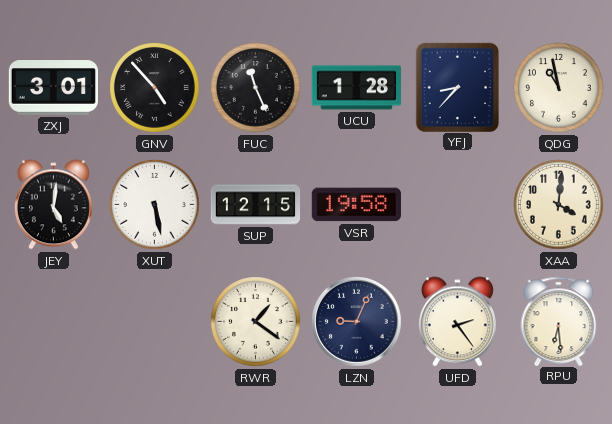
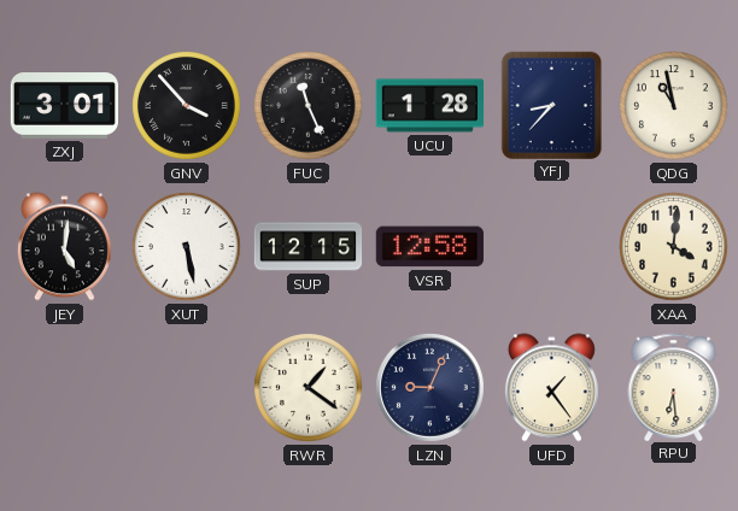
GNV: 4:53 -> 3:53 (187, 106)
VSR: 19:58 -> 12:58 (429, 247)
UFD: 2:24 -> 1:24 (551, 388)
